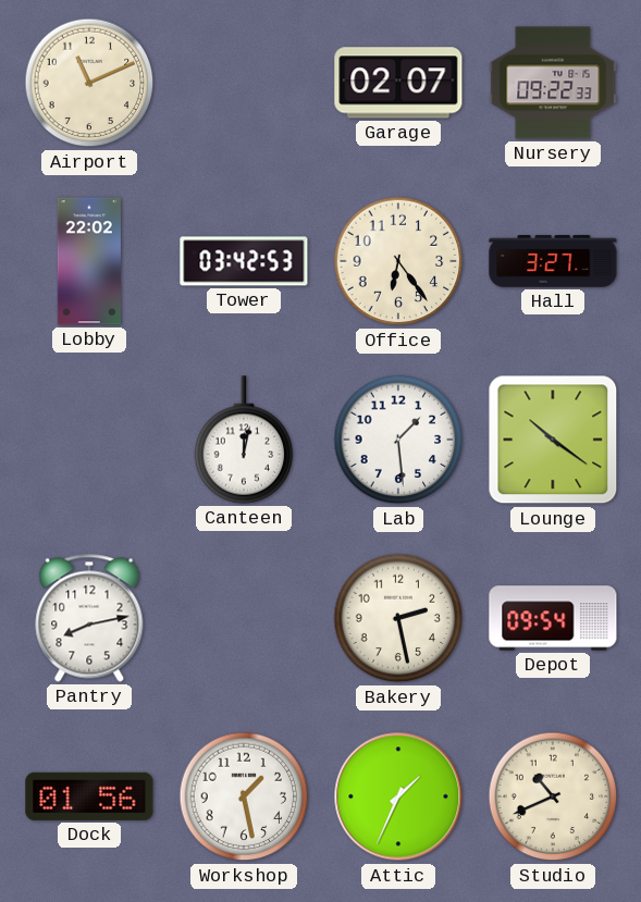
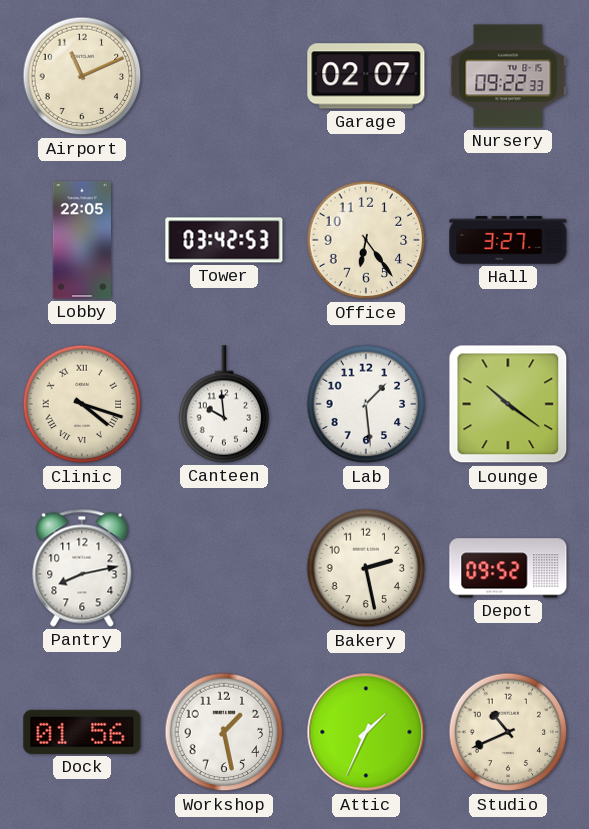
Lobby: 22:02 -> 22:05 (82, 240)
Clinic: none -> 4:18 (82, 404)
Canteen: 12:02 -> 9:59 (224, 404)
Depot: 09:54 -> 09:52 (508, 568)
